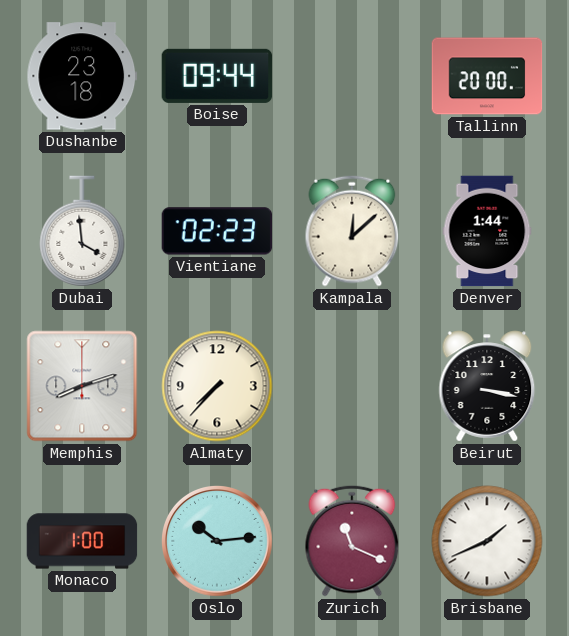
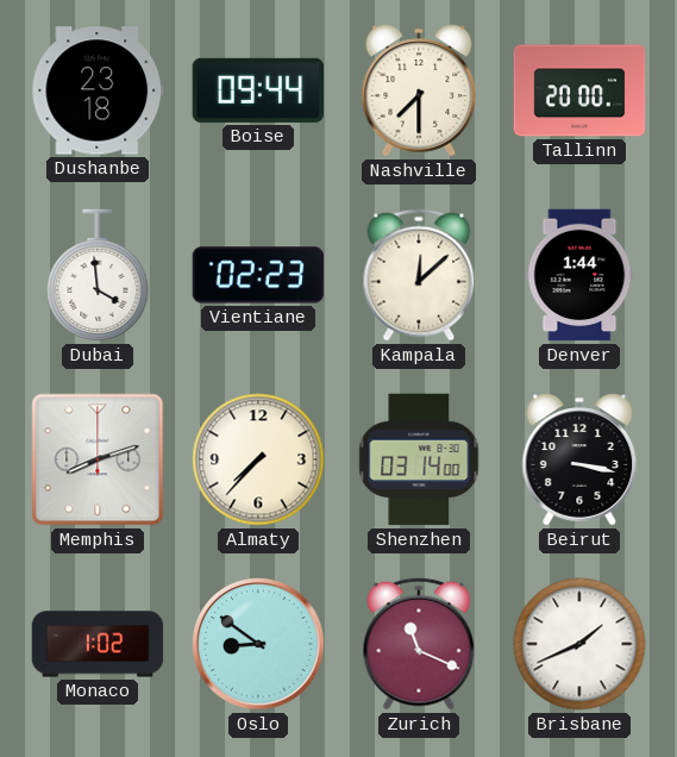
Nashville: none -> 7:30 (419, 90)
Shenzhen: none -> 03:14 (419, 459)
Monaco: 1:00 -> 1:02 (98, 644)
Oslo: 10:14 -> 8:51 (259, 645)
